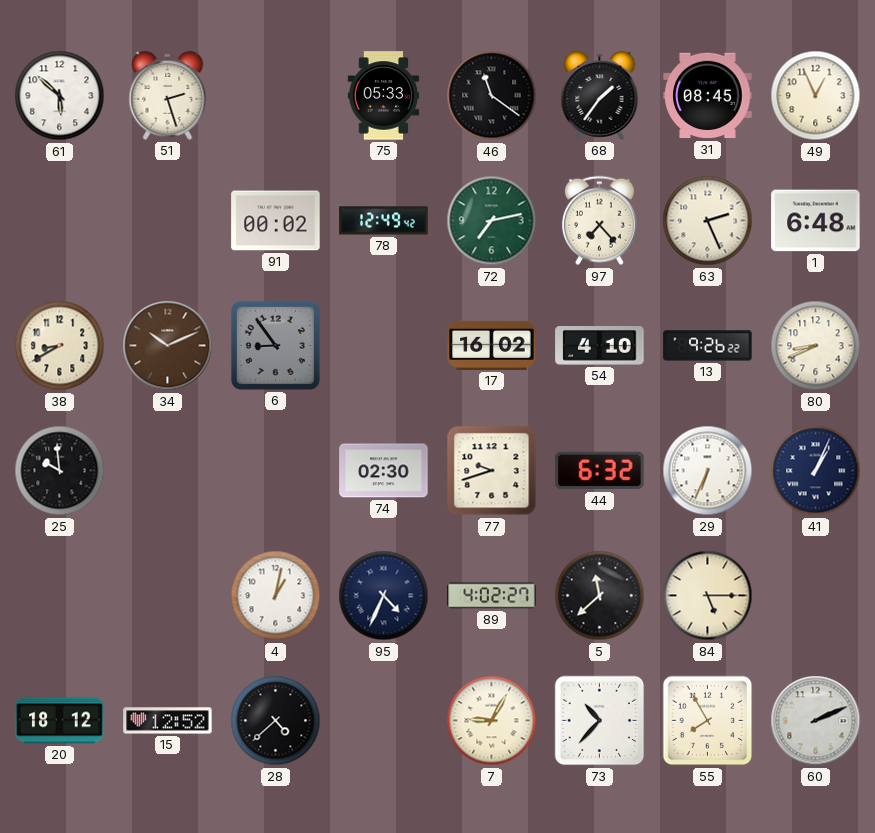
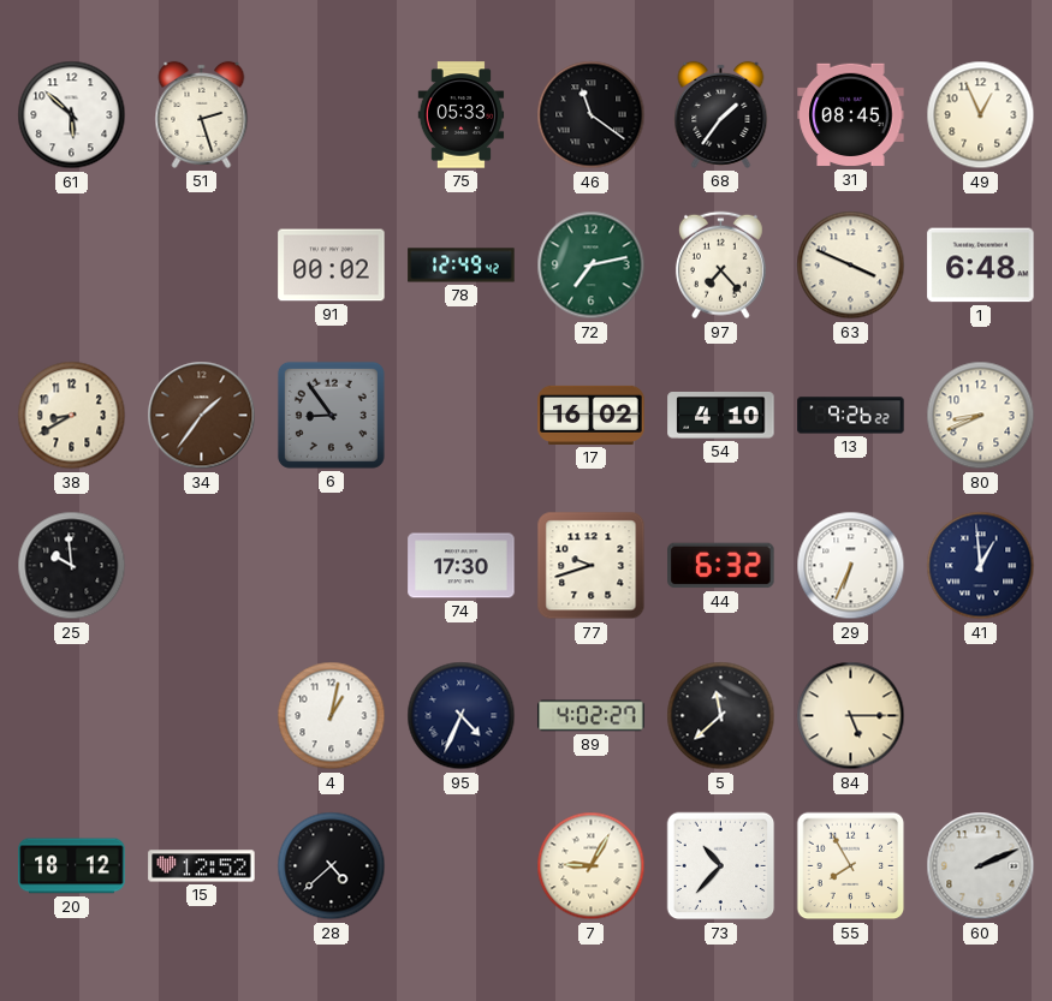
63: 2:26 -> 3:49 (851, 266)
34: 10:11 -> 1:36 (202, 416)
74: 02:30 -> 17:30 (462, 566)
41: 1:04 -> 12:59 (981, 566)
